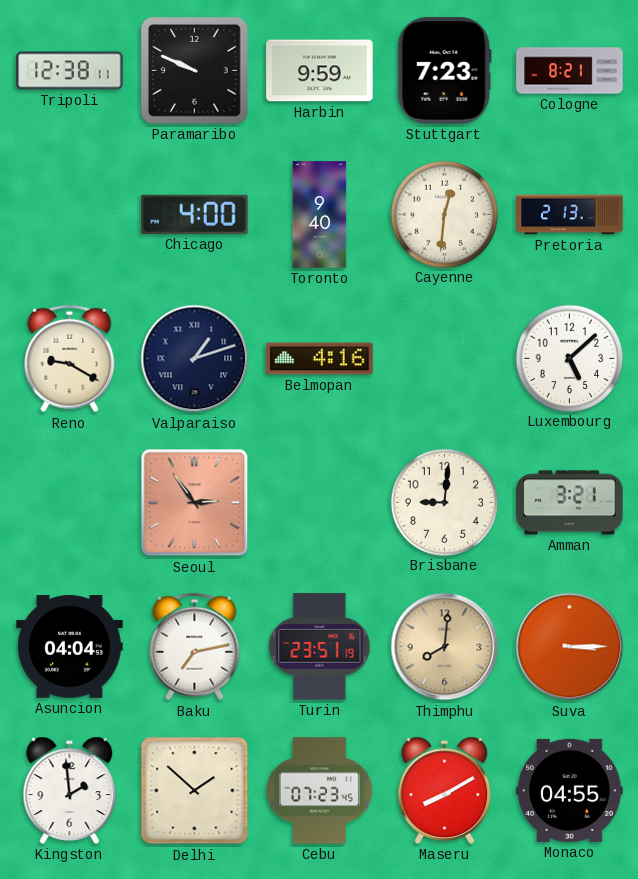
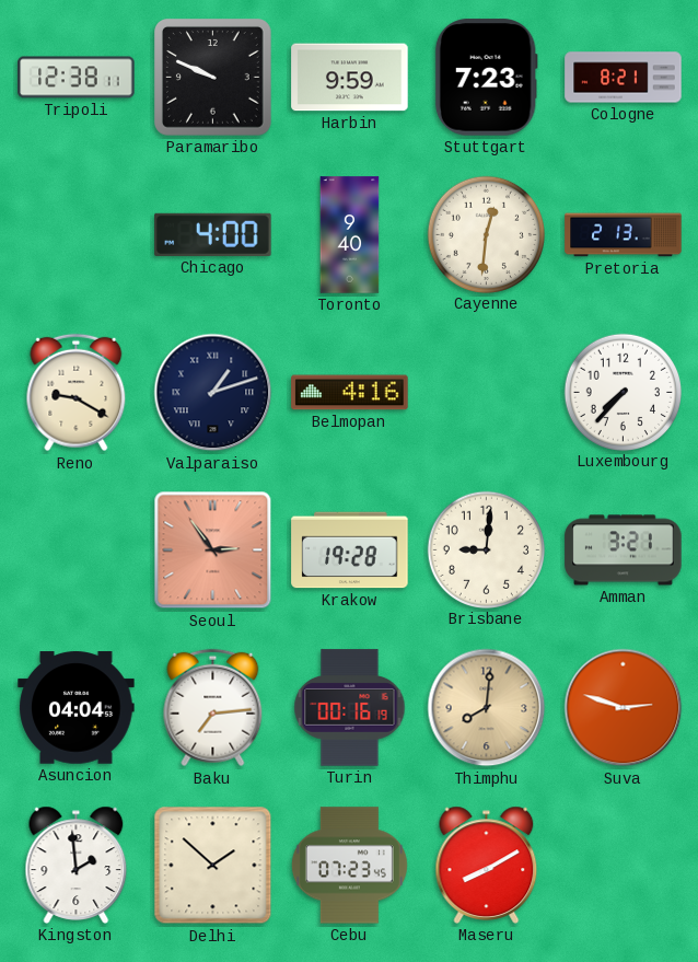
Luxembourg: 5:08 -> 7:37 (623, 392)
Krakow: none -> 19:28 (350, 550)
Baku: 7:13 -> 7:14 (213, 708)
Turin: 23:51 -> 00:16 (350, 708)
Suva: 3:15 -> 2:48 (624, 708)
Monaco: 04:55 -> none (570, 790)
